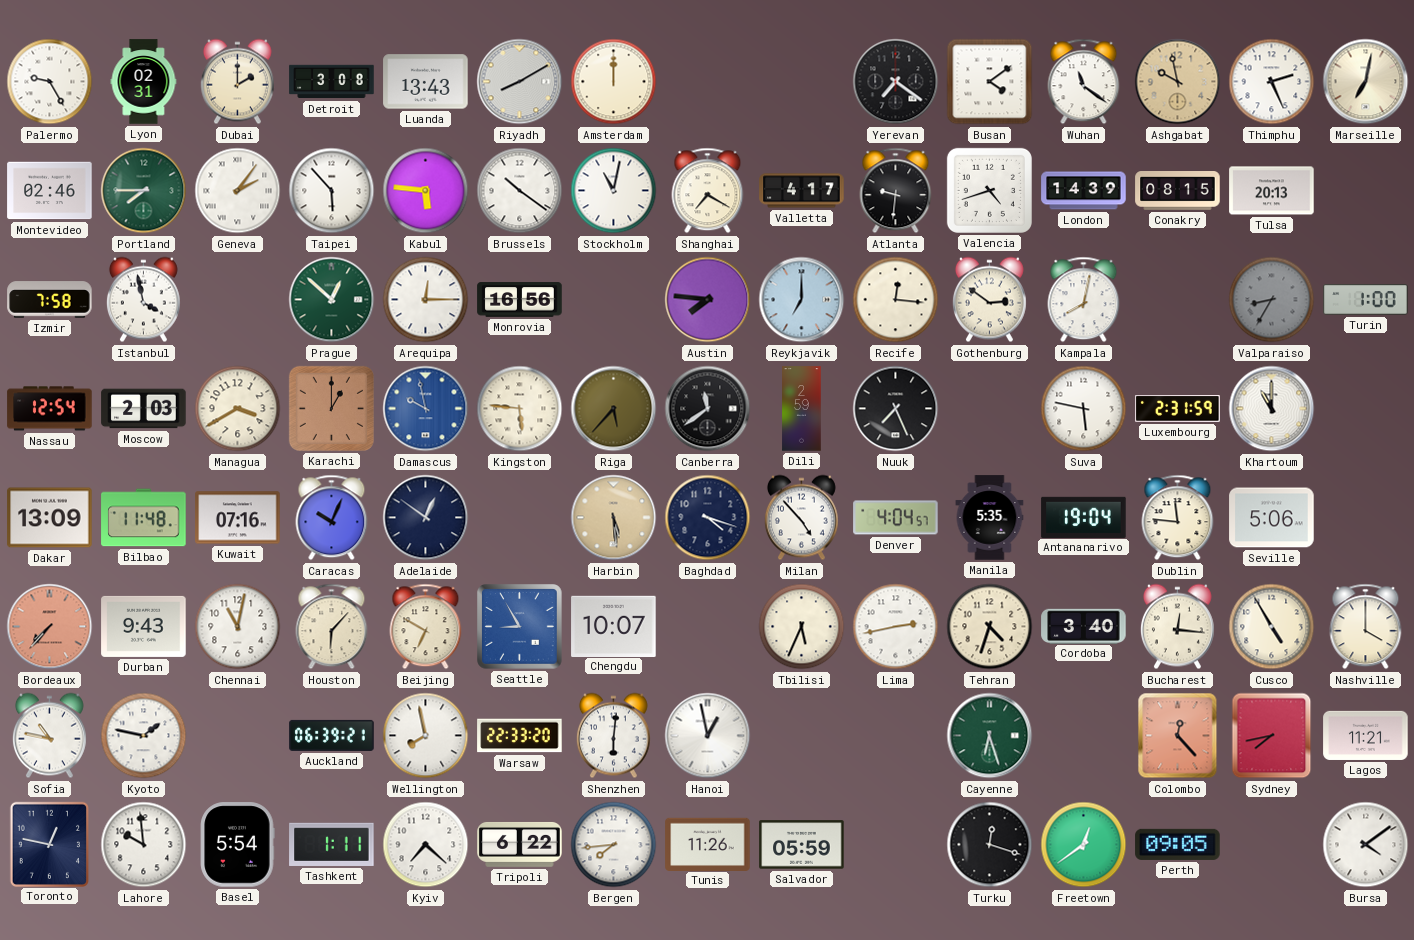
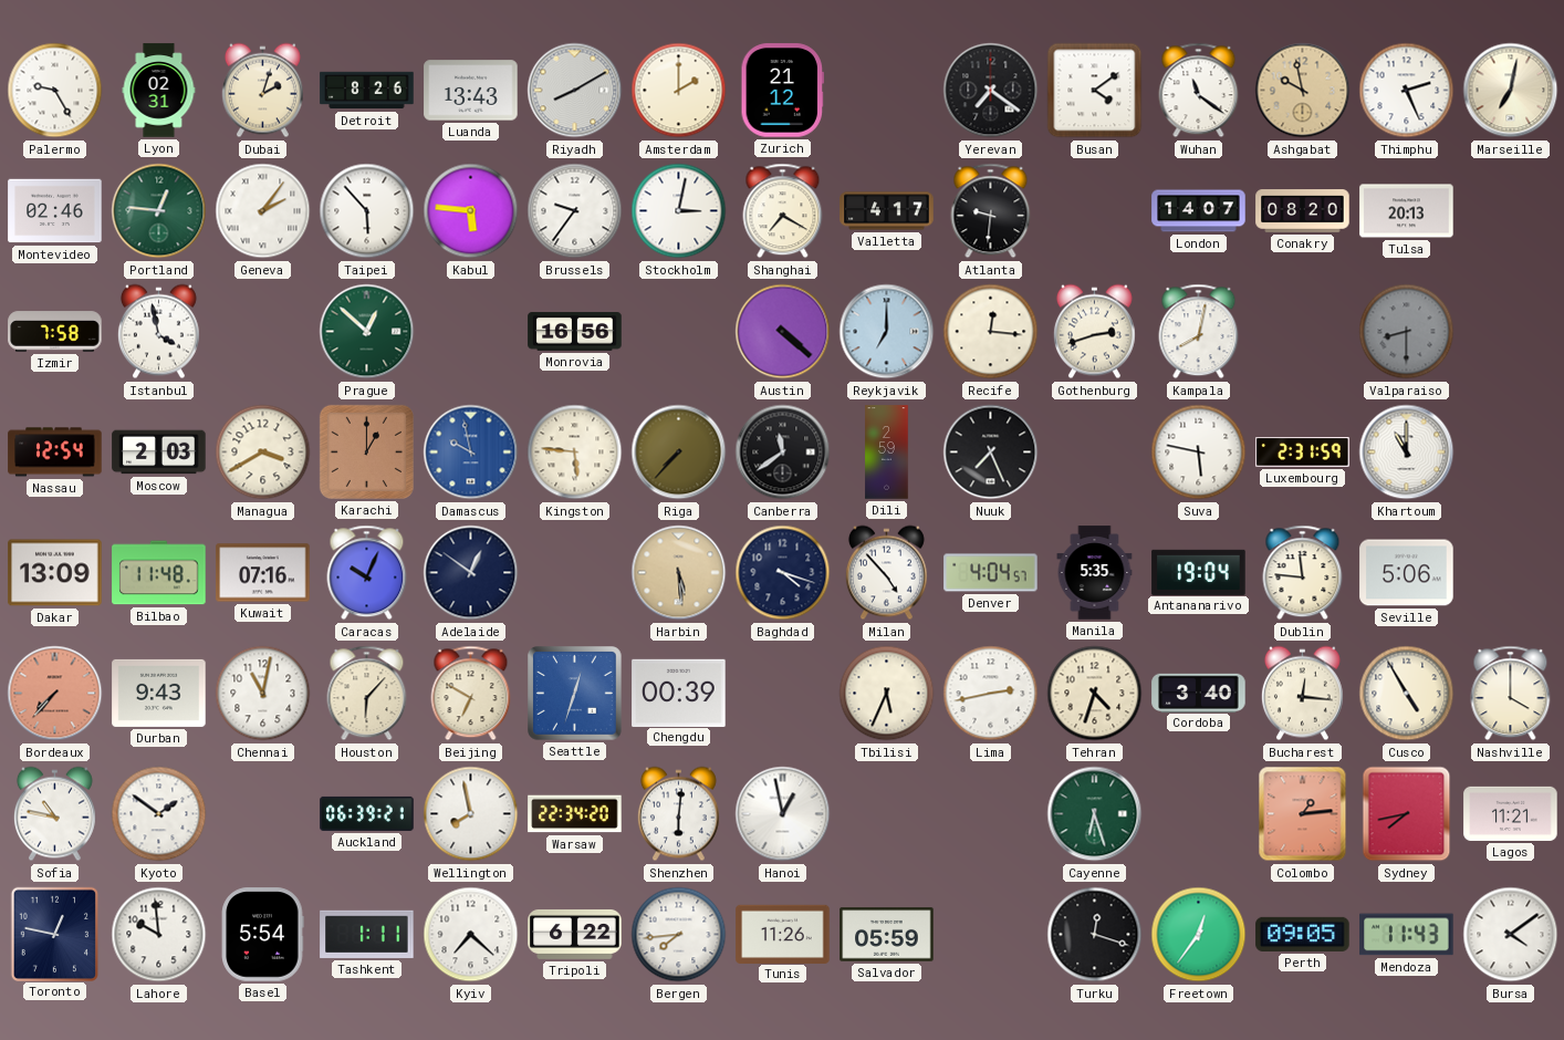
Dubai: 2:00 -> 2:03 (262, 91)
Detroit: 3:08 -> 8:26 (367, 91)
Amsterdam: 12:00 -> 2:00 (679, 91)
Zurich: none -> 21:12 (783, 91)
Portland: 7:45 -> 12:46 (159, 211)
Brussels: 10:21 -> 9:36 (575, 211)
Stockholm: 11:02 -> 3:02 (679, 211)
Valencia: 4:42 -> none (989, 190)
London: 14:39 -> 14:07 (1199, 211)
Conakry: 08:15 -> 08:20 (1303, 211)
Arequipa: 12:15 -> none (426, 300)
Austin: 7:46 -> 4:22 (783, 332)
Gothenburg: 2:51 -> 2:42 (1094, 332)
Valparaiso: 8:35 -> 8:30 (1407, 332)
Turin: 1:00 -> none (1366, 300)
Riga: 5:37 -> 7:37 (679, 453)
Seattle: 8:55 -> 12:33 (575, 694)
Chengdu: 10:07 -> 00:39 (679, 693)
Kyoto: 1:47 -> 1:51 (159, 814)
Warsaw: 22:33 -> 22:34 (575, 814)
Colombo: 12:23 -> 1:14 (1303, 814)
Freetown: 12:39 -> 12:36 (1199, 935)
Mendoza: none -> 11:43 (1407, 935)
